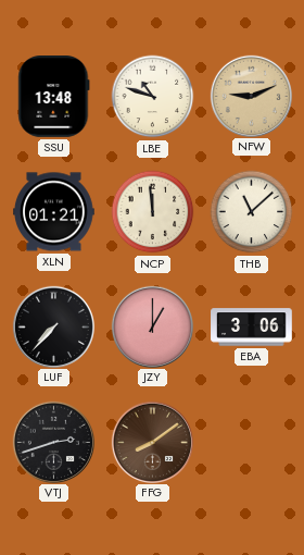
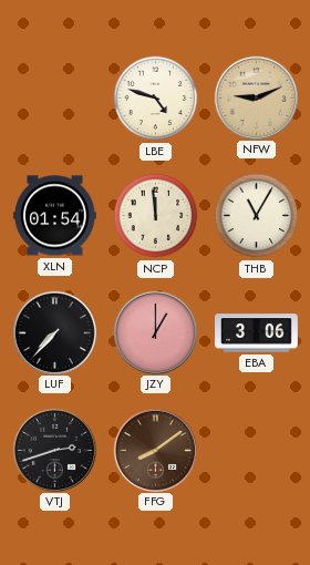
SSU: 13:48 -> none (54, 97)
LBE: 10:48 -> 4:48 (156, 99)
XLN: 01:21 -> 01:54 (55, 216)
THB: 11:08 -> 11:05 (257, 216)
